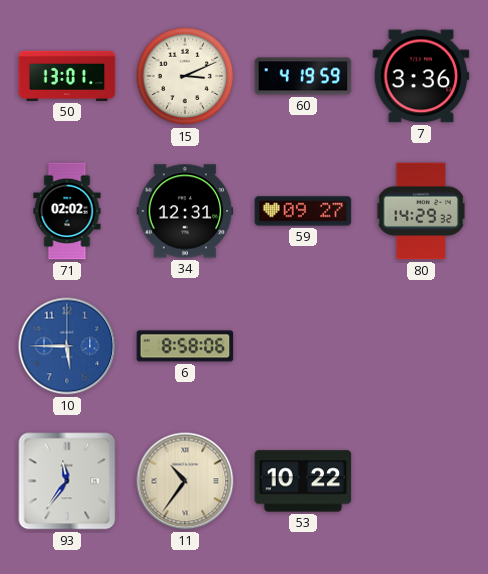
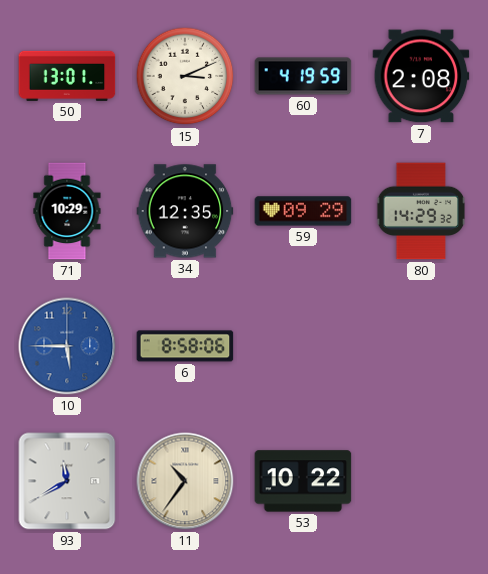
7: 3:36 -> 2:08 (421, 76)
71: 02:02 -> 10:29 (67, 211)
34: 12:31 -> 12:35 (185, 211)
59: 09:27 -> 09:29 (303, 211)
93: 11:36 -> 11:40 (67, 481)
